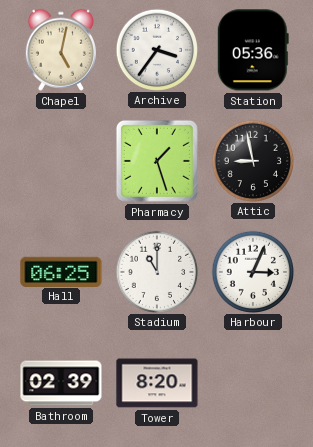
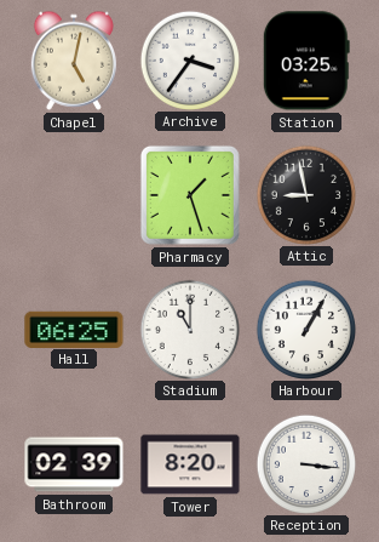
Station: 05:36 -> 03:25 (306, 61)
Harbour: 3:04 -> 1:05 (305, 329)
Reception: none -> 3:16 (305, 463)
